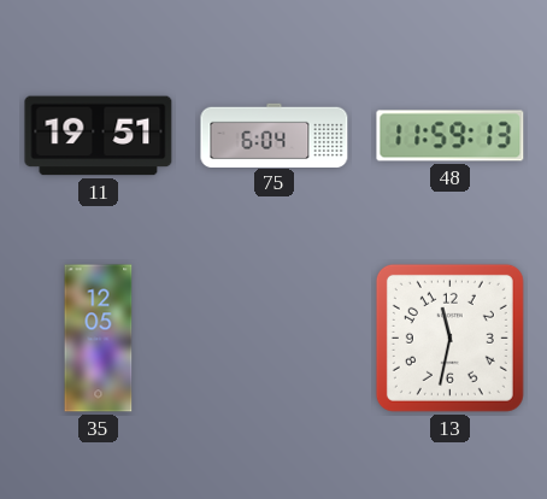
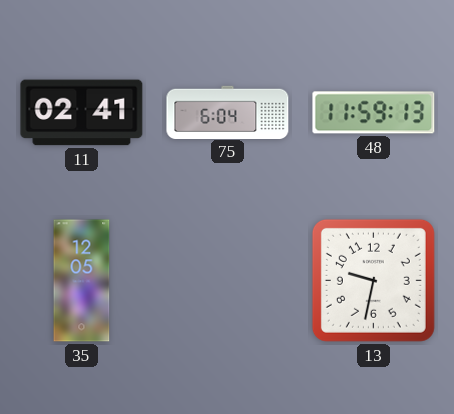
11: 19:51 -> 02:41 (82, 113)
13: 11:32 -> 9:32 (373, 280)
